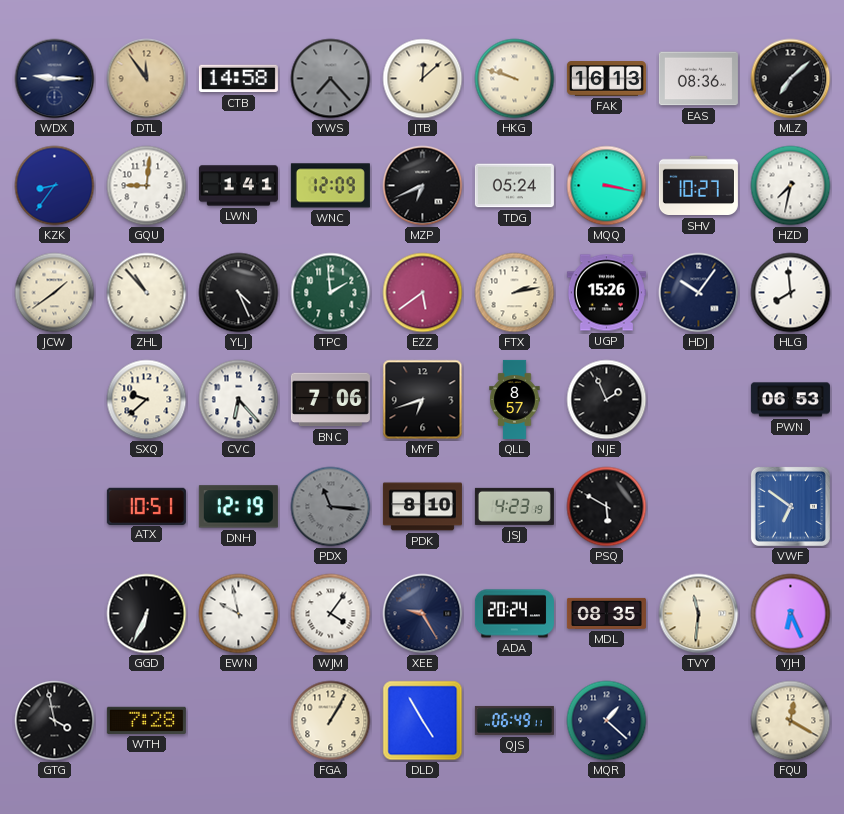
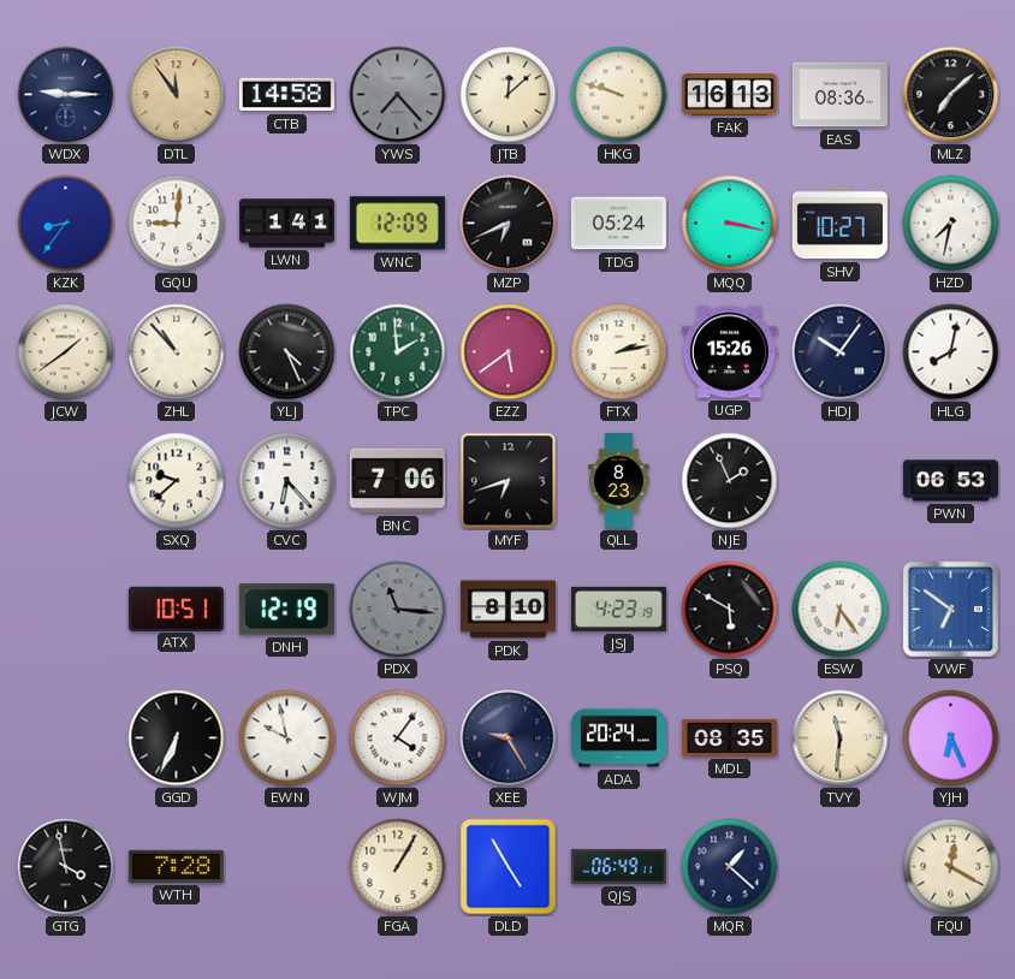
HLG: 7:59 -> 8:02 (951, 352)
QLL: 8:57 -> 8:23 (619, 480)
ESW: none -> 6:24 (841, 610)
